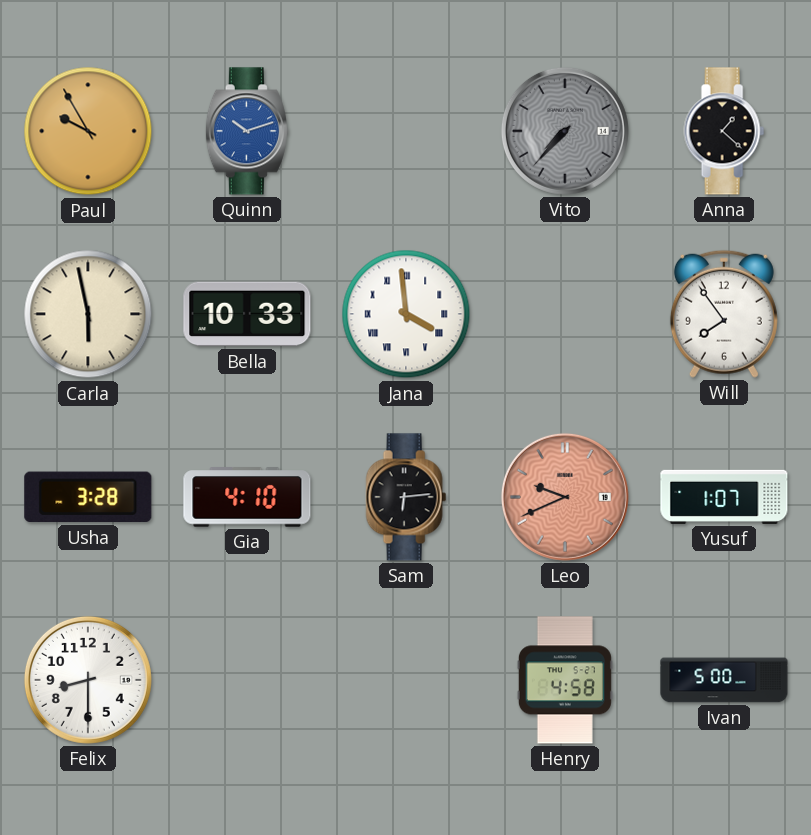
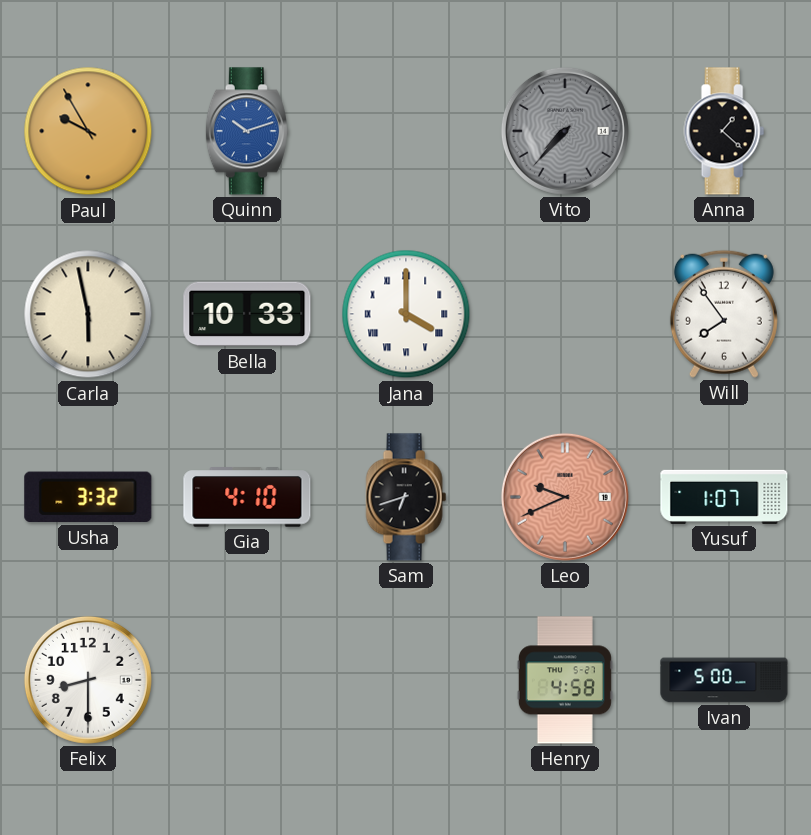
Jana: 3:59 -> 4:00 (406, 314)
Usha: 3:28 -> 3:32 (88, 497)
Sam: 6:14 -> 6:42 (406, 497)
